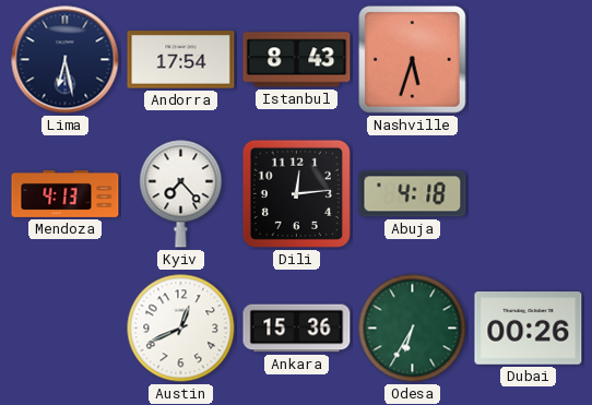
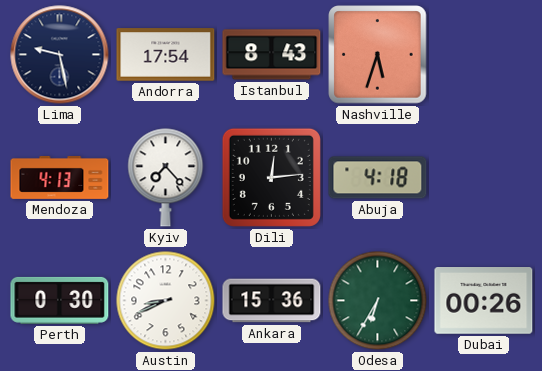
Lima: 6:28 -> 9:28 (60, 55)
Perth: none -> 0:30 (60, 300)
Austin: 12:41 -> 8:41 (166, 301)
